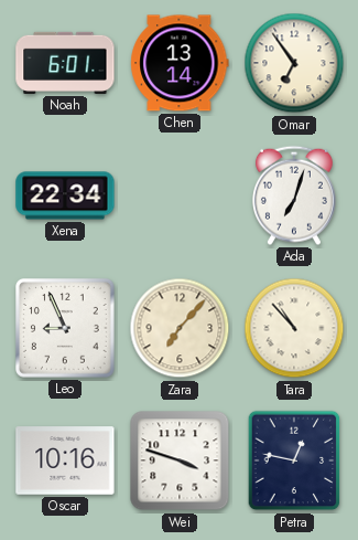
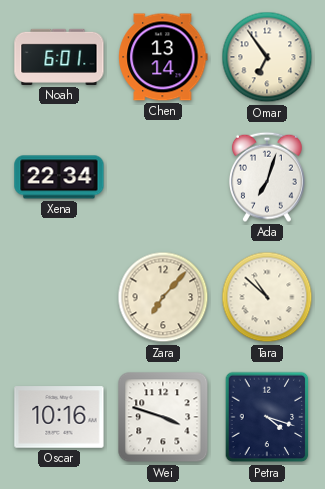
Leo: 8:56 -> none (66, 329)
Tara: 10:53 -> 10:52 (267, 297)
Petra: 12:47 -> 4:18 (267, 417)
